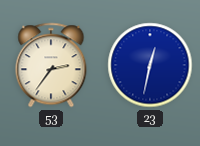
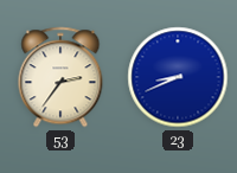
23: 12:32 -> 8:41 (178, 77)
